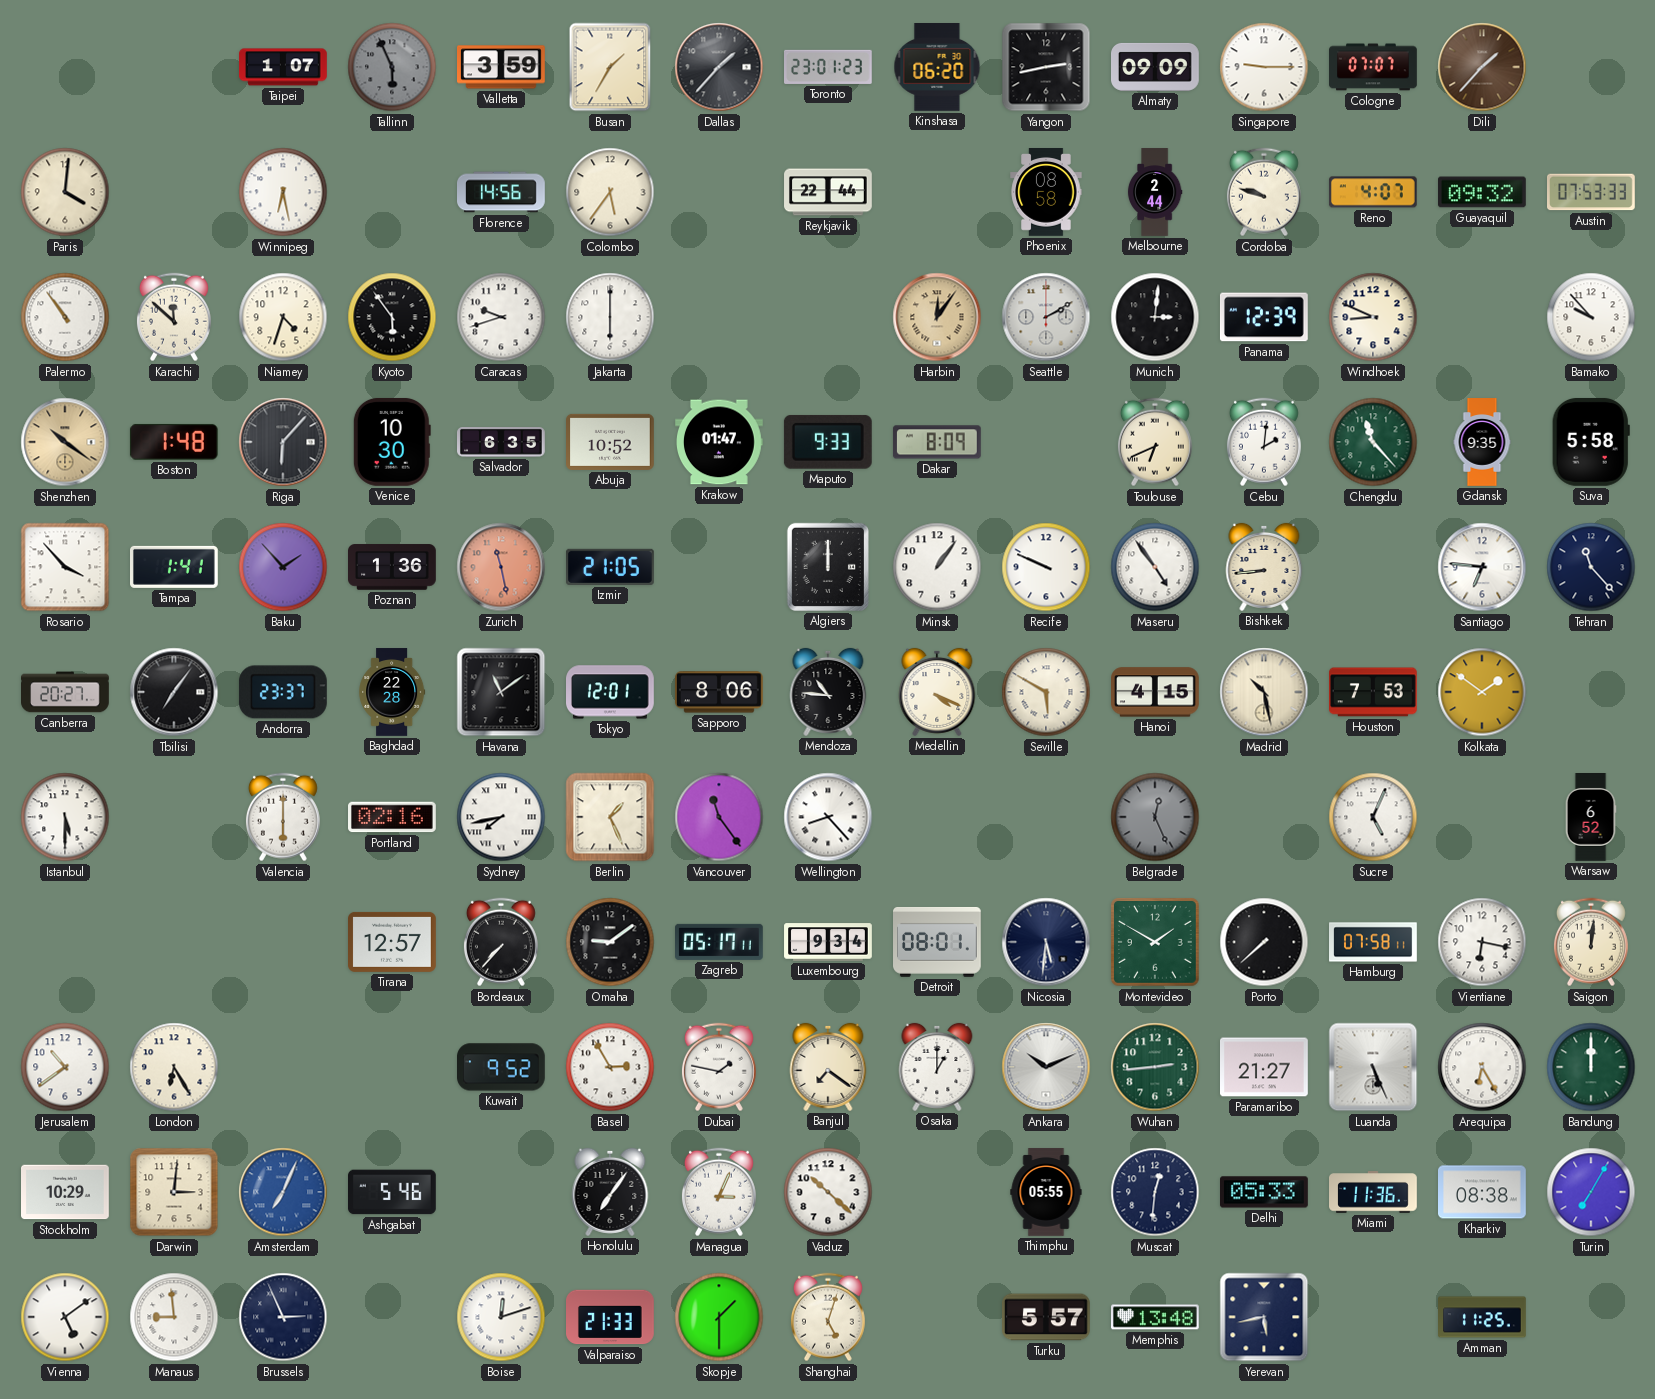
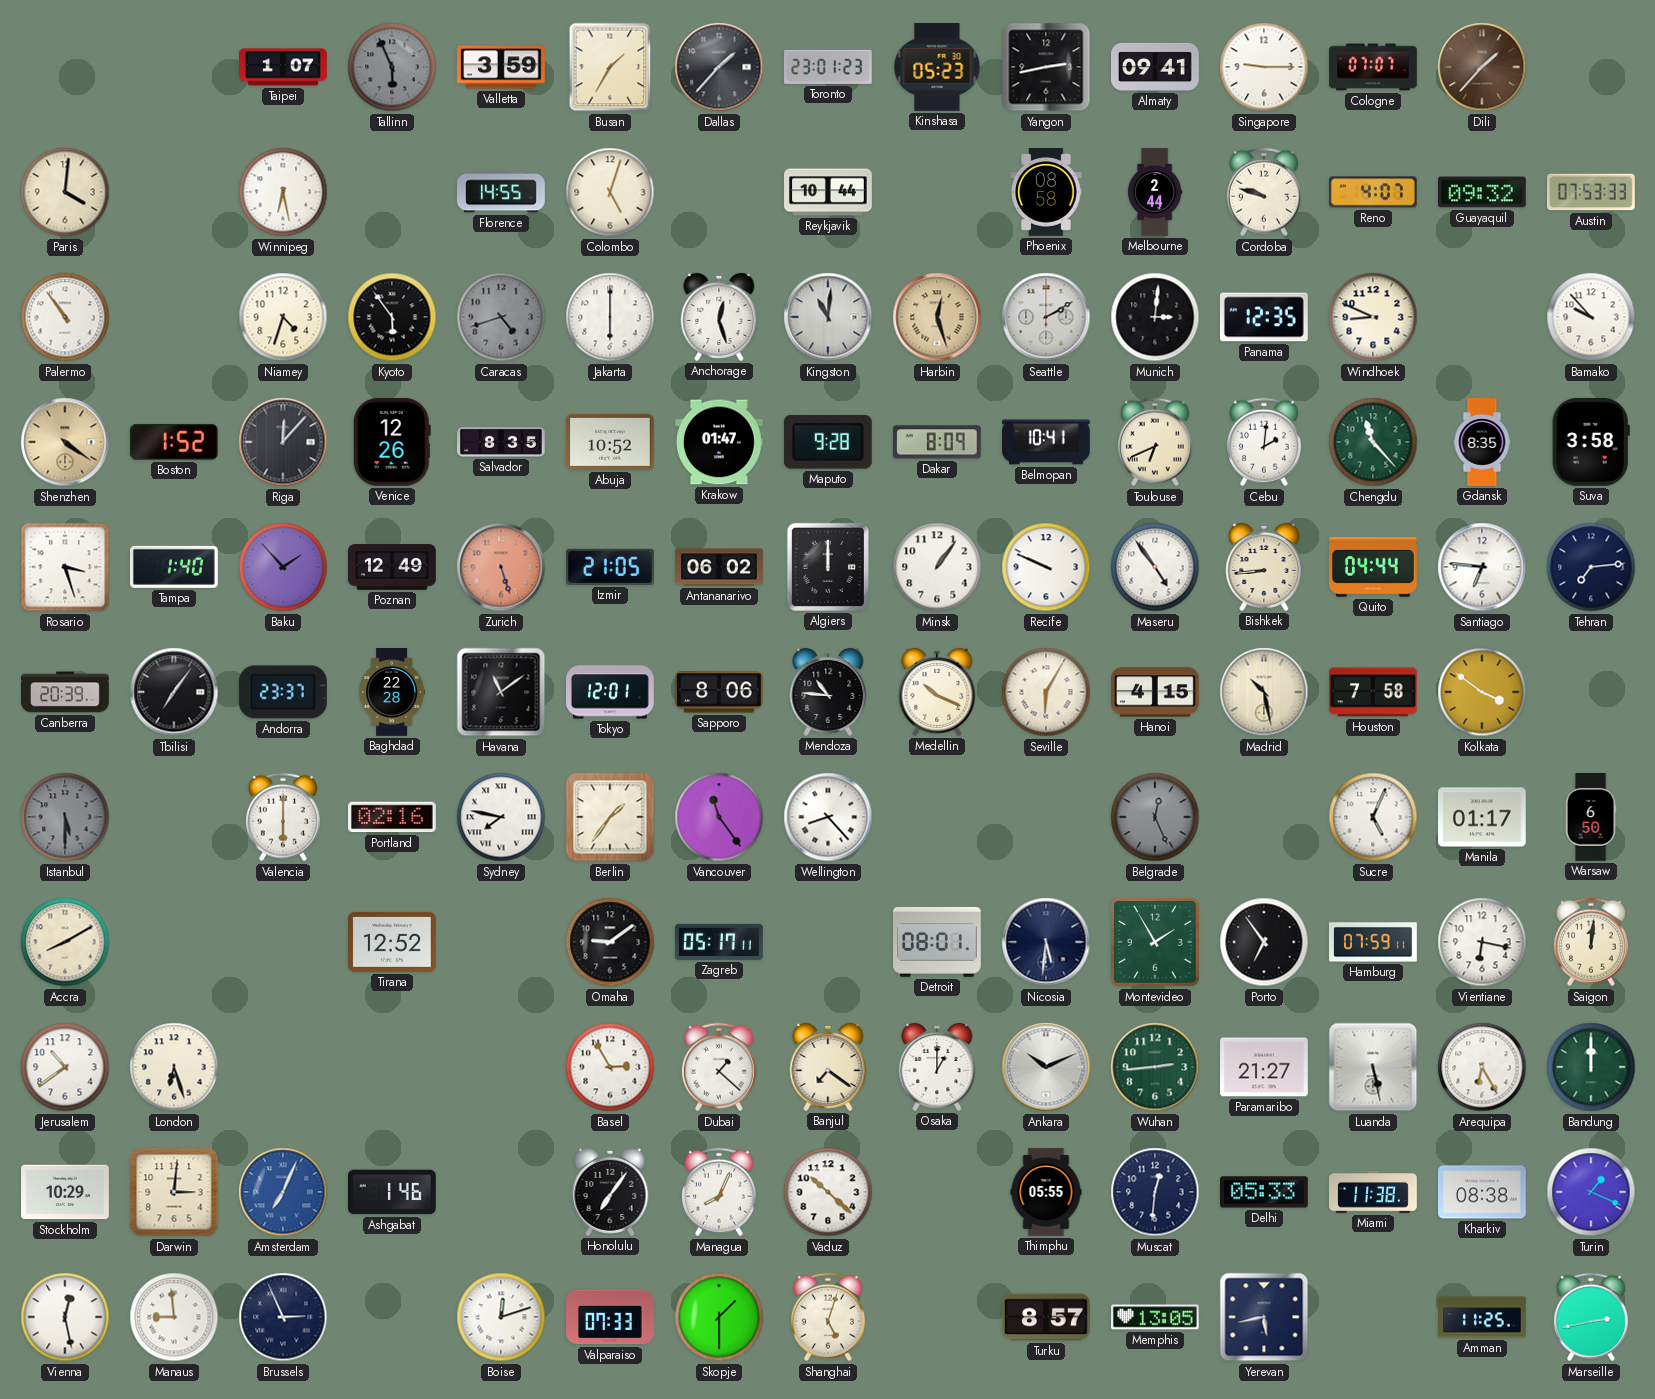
Kinshasa: 06:20 -> 05:23 (937, 68)
Almaty: 09:09 -> 09:41 (1155, 67)
Florence: 14:56 -> 14:55 (502, 192)
Colombo: 5:36 -> 5:03 (610, 192)
Reykjavik: 22:44 -> 10:44 (828, 192)
Karachi: 11:52 -> none (174, 317)
Caracas: 9:42 -> 4:42 (501, 317)
Caracas dial: white -> grey (501, 317)
Anchorage: none -> 12:27 (719, 317)
Kingston: none -> 11:01 (828, 317)
Harbin: 12:06 -> 12:27 (937, 317)
Panama: 12:39 -> 12:35 (1264, 317)
Shenzhen: 10:21 -> 4:21 (65, 442)
Boston: 1:48 -> 1:52 (174, 442)
Riga: 6:07 -> 12:07 (283, 442)
Venice: 10:30 -> 12:26 (392, 442)
Salvador: 6:35 -> 8:35 (502, 443)
Maputo: 9:33 -> 9:28 (828, 442)
Belmopan: none -> 10:41 (1046, 442)
Gdansk: 9:35 -> 8:35 (1482, 442)
Suva: 5:58 -> 3:58 (1591, 442)
Rosario: 3:53 -> 3:27 (65, 567)
Tampa: 1:41 -> 1:40 (175, 567)
Poznan: 1:36 -> 12:49 (393, 567)
Zurich: 11:28 -> 5:27 (501, 567)
Antananarivo: none -> 06:02 (720, 567)
Quito: none -> 04:44 (1374, 567)
Tehran: 11:23 -> 7:14 (1591, 567)
Canberra: 20:27 -> 20:39 (65, 692)
Medellin: 4:19 -> 10:19 (937, 692)
Seville: 5:50 -> 6:05 (1046, 692)
Houston: 7:53 -> 7:58 (1374, 692)
Kolkata: 1:51 -> 3:51 (1482, 692)
Istanbul dial: white -> grey (65, 817)
Sydney: 7:43 -> 7:47 (501, 817)
Berlin: 1:26 -> 1:36 (610, 817)
Manila: none -> 01:17 (1483, 817)
Warsaw: 6:52 -> 6:50 (1591, 817)
Accra: none -> 8:10 (65, 942)
Tirana: 12:57 -> 12:52 (393, 942)
Bordeaux: 7:37 -> none (501, 942)
Luxembourg: 9:34 -> none (828, 942)
Montevideo: 1:50 -> 1:55 (1156, 943)
Porto: 7:38 -> 6:54 (1264, 942)
Hamburg: 07:58 -> 07:59 (1374, 942)
London: 6:25 -> 6:27 (174, 1067)
Kuwait: 9:52 -> none (502, 1067)
Dubai: 1:47 -> 1:22 (719, 1067)
Luanda: 5:26 -> 5:28 (1373, 1067)
Ashgabat: 5:46 -> 1:46 (393, 1192)
Managua: 3:04 -> 8:04 (719, 1192)
Miami: 11:36 -> 11:38 (1374, 1192)
Turin: 7:05 -> 1:19 (1591, 1192)
Vienna: 5:09 -> 12:28 (65, 1317)
Valparaiso: 21:33 -> 07:33 (611, 1317)
Turku: 5:57 -> 8:57 (1047, 1317)
Memphis: 13:48 -> 13:05 (1156, 1317)
Marseille: none -> 2:43 (1591, 1317)
